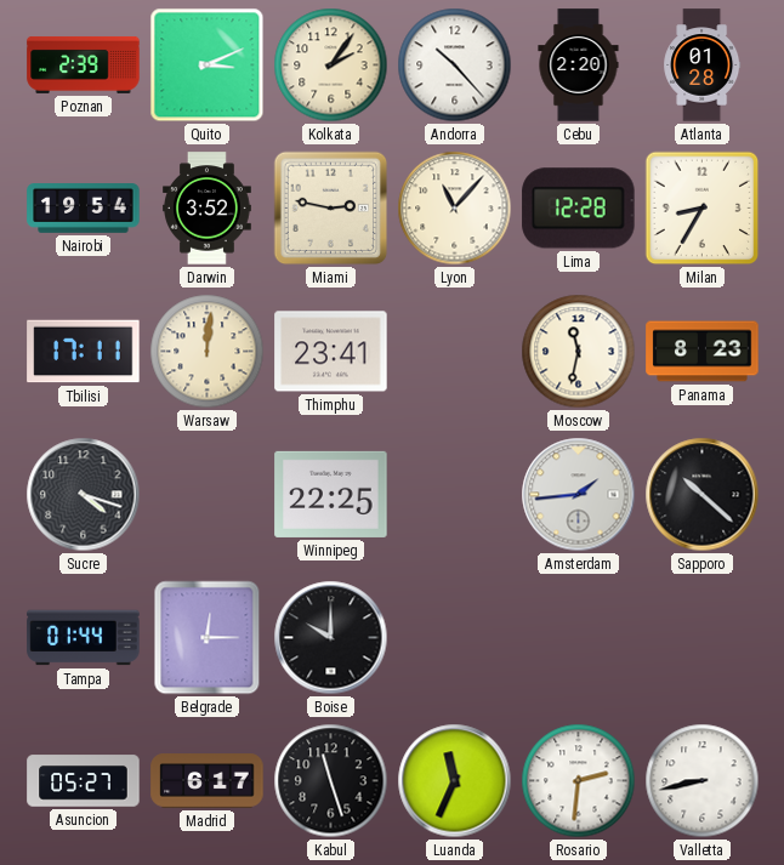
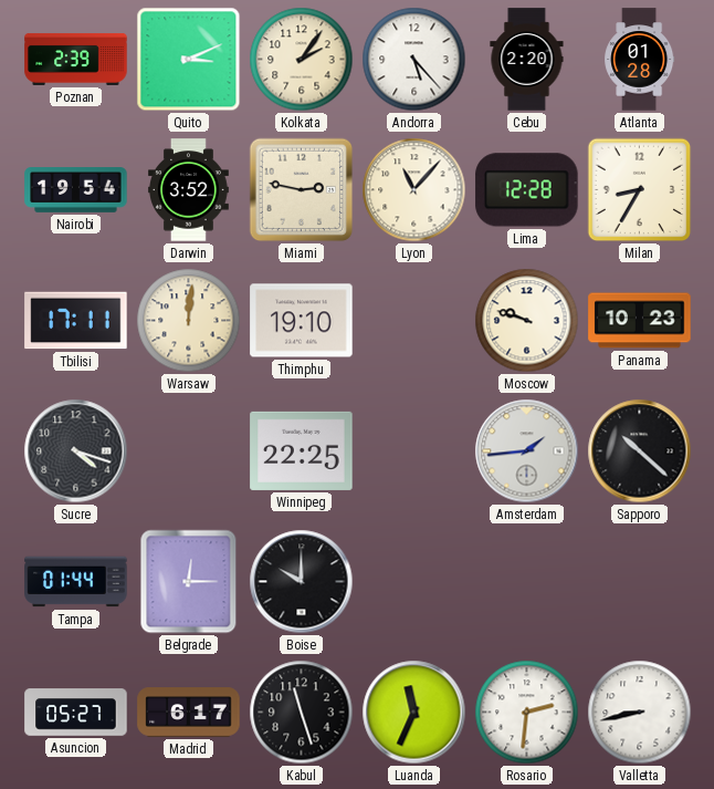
Andorra: 10:23 -> 5:23 (414, 60)
Thimphu: 23:41 -> 19:10 (302, 321)
Moscow: 11:32 -> 9:48 (527, 321)
Panama: 8:23 -> 10:23 (640, 321)
